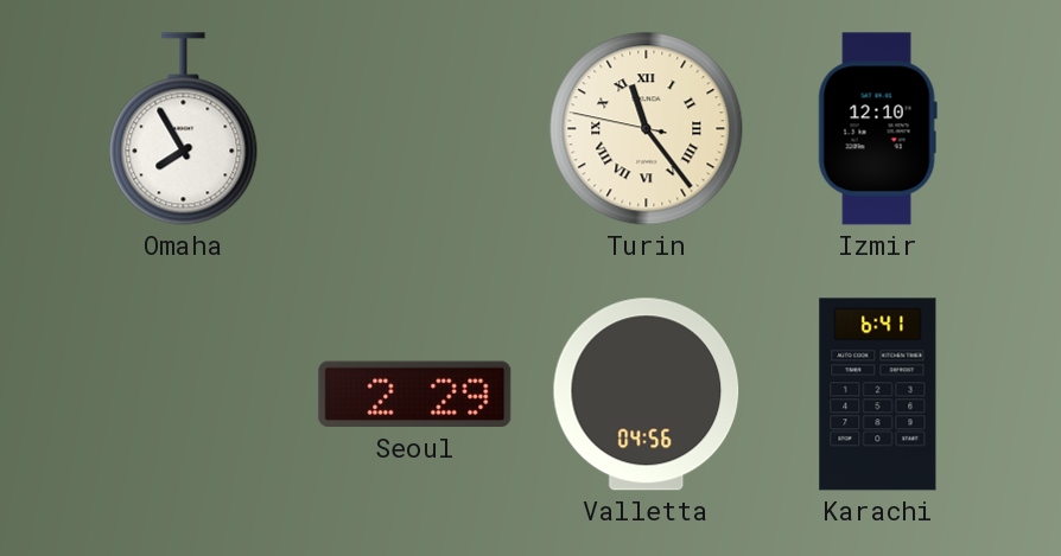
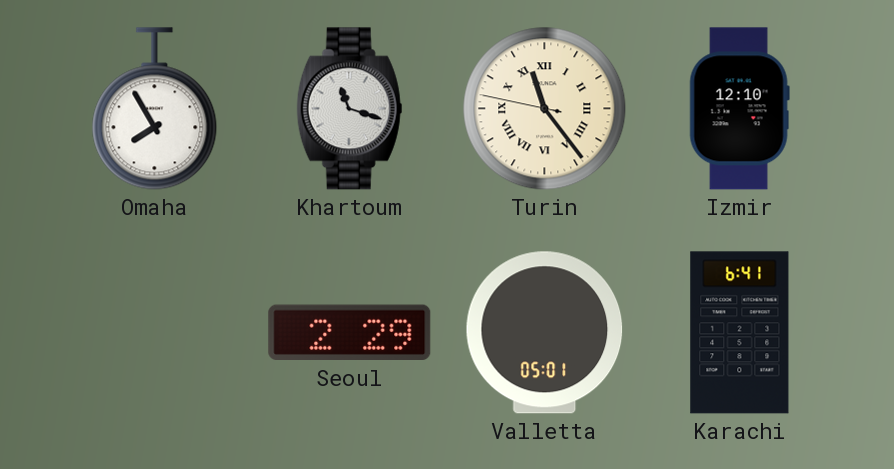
Khartoum: none -> 11:18 (350, 109)
Valletta: 04:56 -> 05:01 (545, 333)
